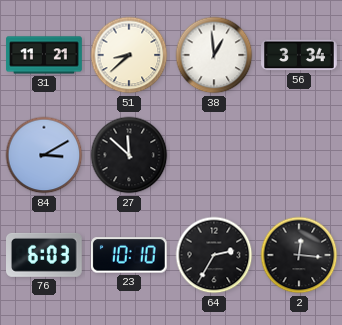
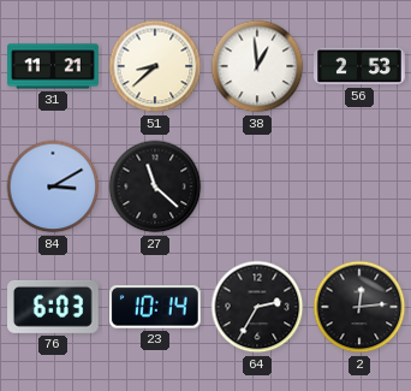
56: 3:34 -> 2:53 (359, 66)
27: 11:52 -> 11:22 (155, 186)
23: 10:10 -> 10:14 (155, 307)
2: 12:16 -> 12:14 (359, 307)
